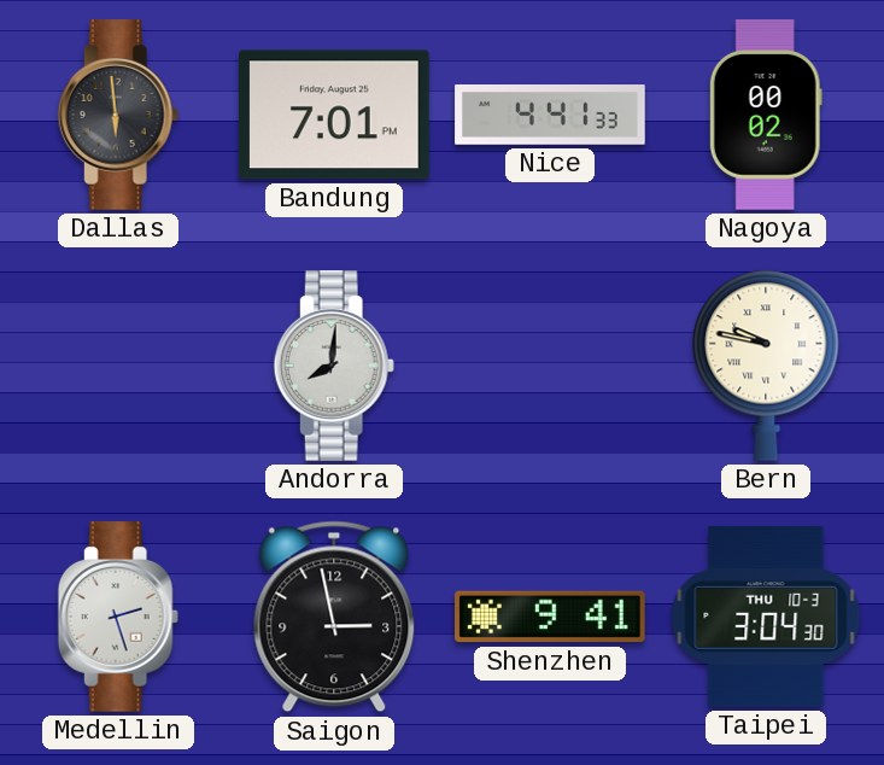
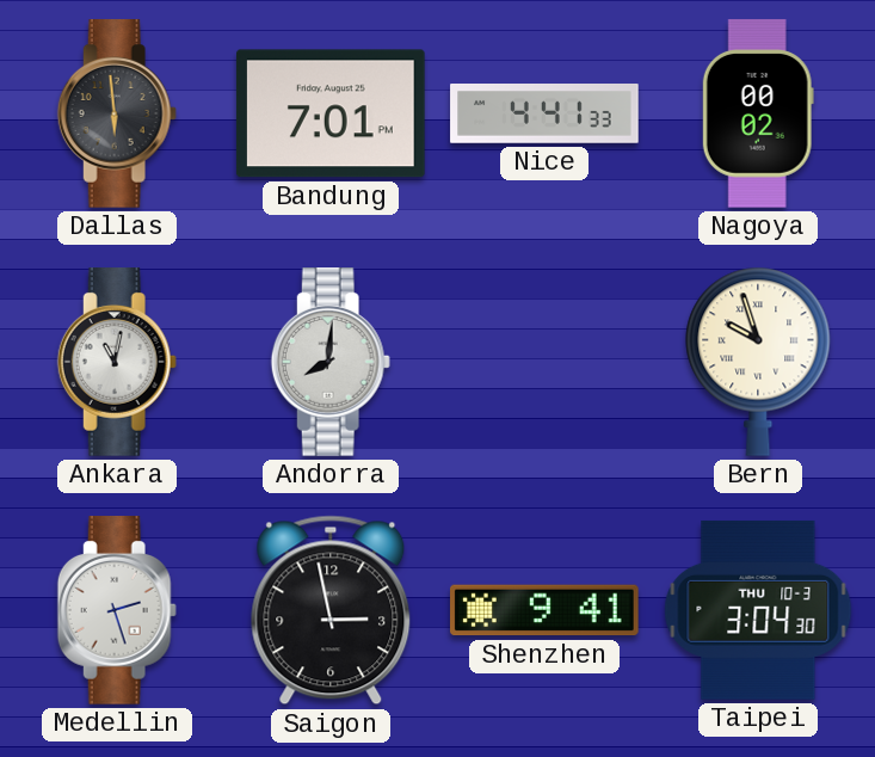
Ankara: none -> 11:02 (117, 362)
Bern: 9:47 -> 9:57 (758, 362)
